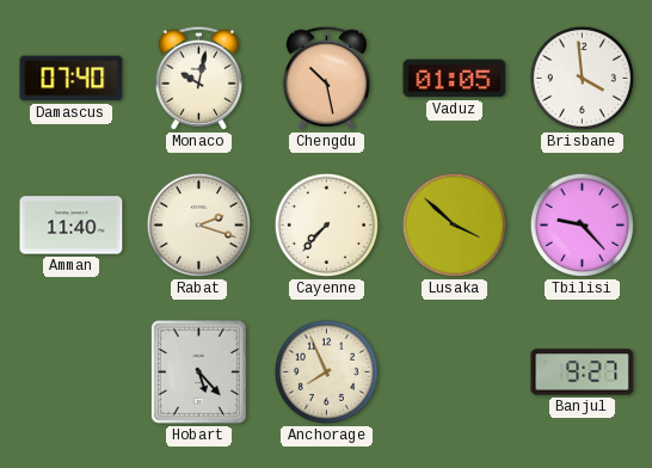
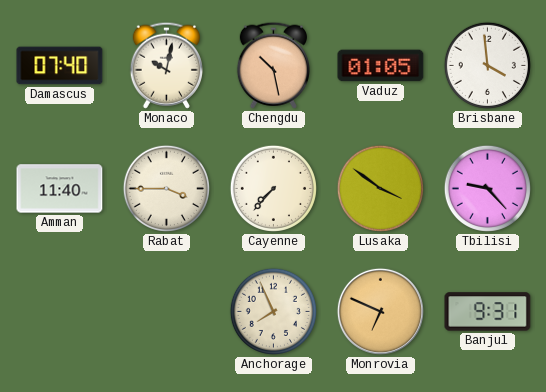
Rabat: 2:18 -> 3:45 (166, 188)
Lusaka: 3:52 -> 3:51 (380, 188)
Hobart: 5:23 -> none (199, 372)
Monrovia: none -> 6:49 (380, 311)
Banjul: 9:27 -> 9:31 (488, 312)
